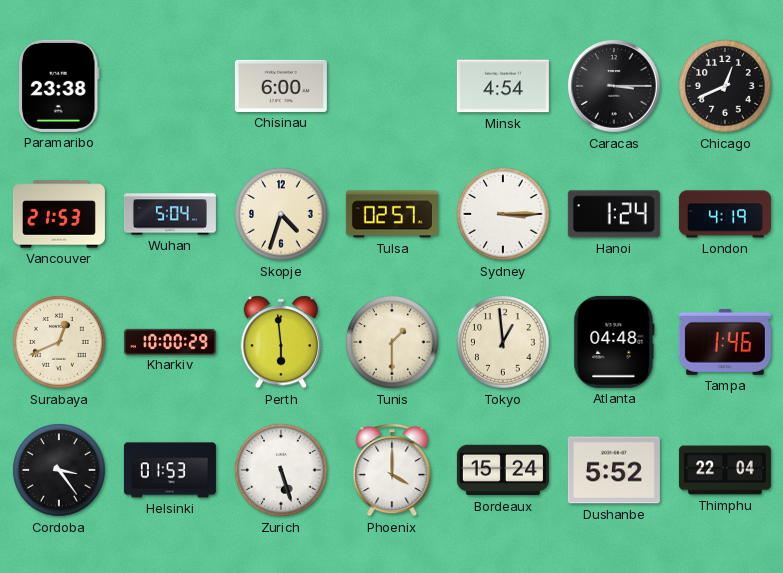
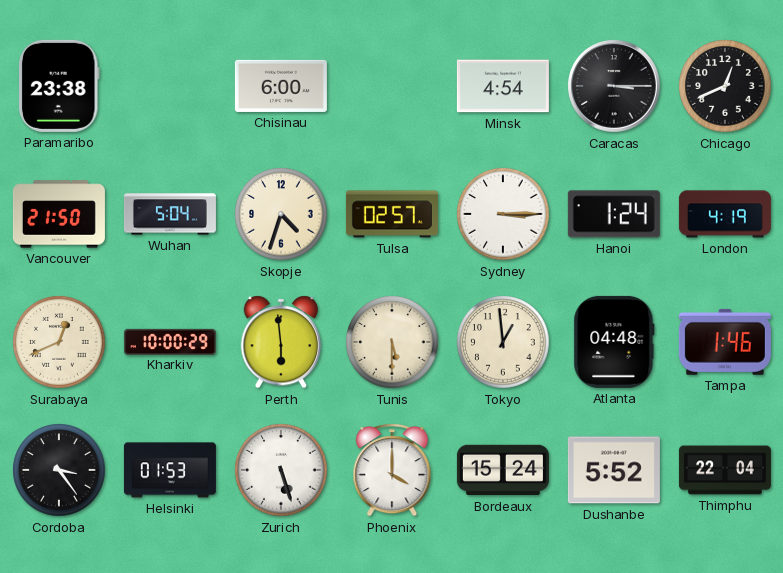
Vancouver: 21:53 -> 21:50 (59, 214)
Tunis: 1:30 -> 5:30 (392, 342)
